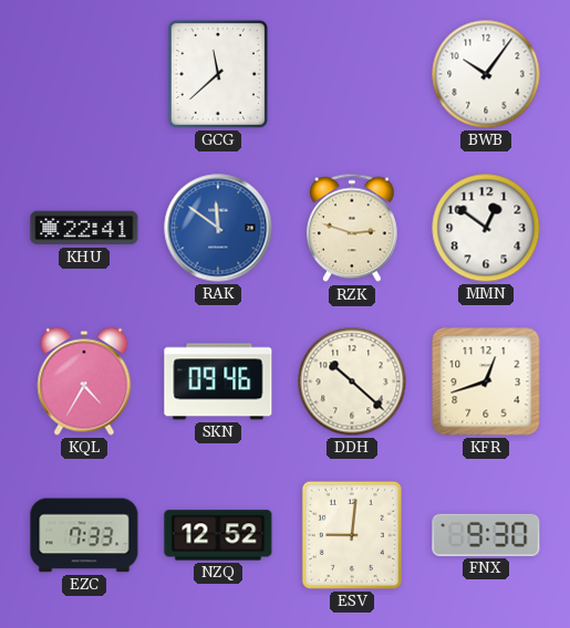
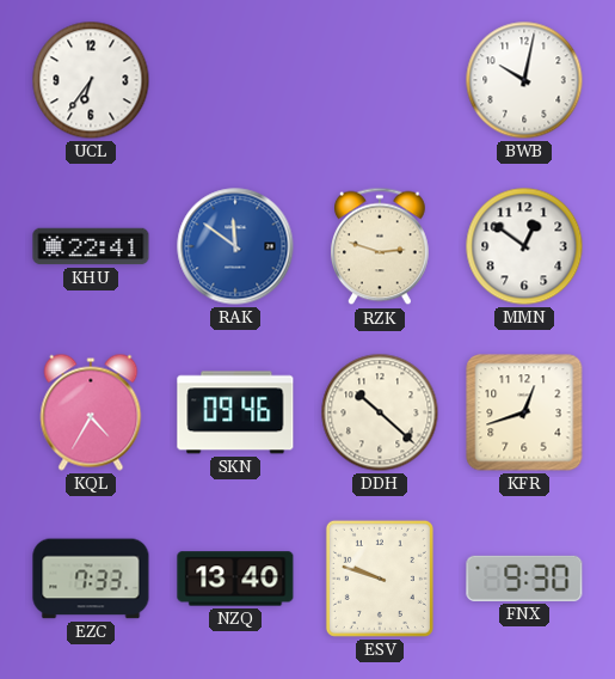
UCL: none -> 6:36 (91, 80)
GCG: 11:38 -> none (218, 74)
BWB: 10:06 -> 10:02 (524, 80)
NZQ: 12:52 -> 13:40 (235, 579)
ESV: 9:01 -> 9:48 (380, 579)
